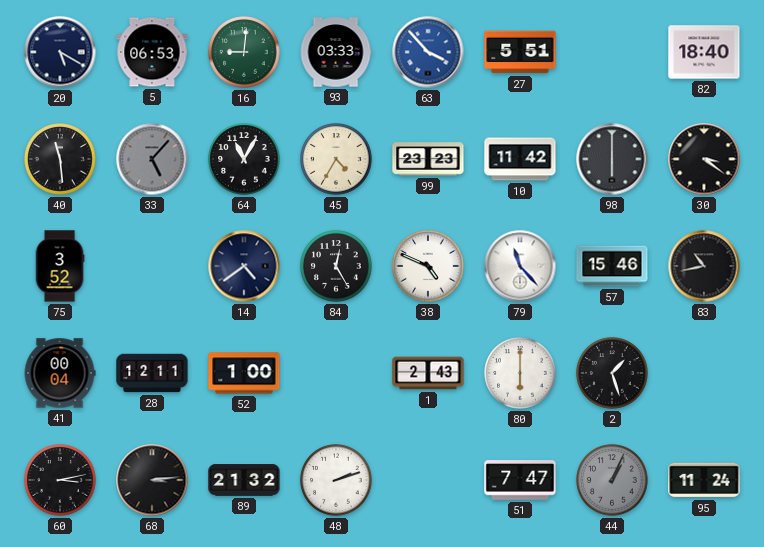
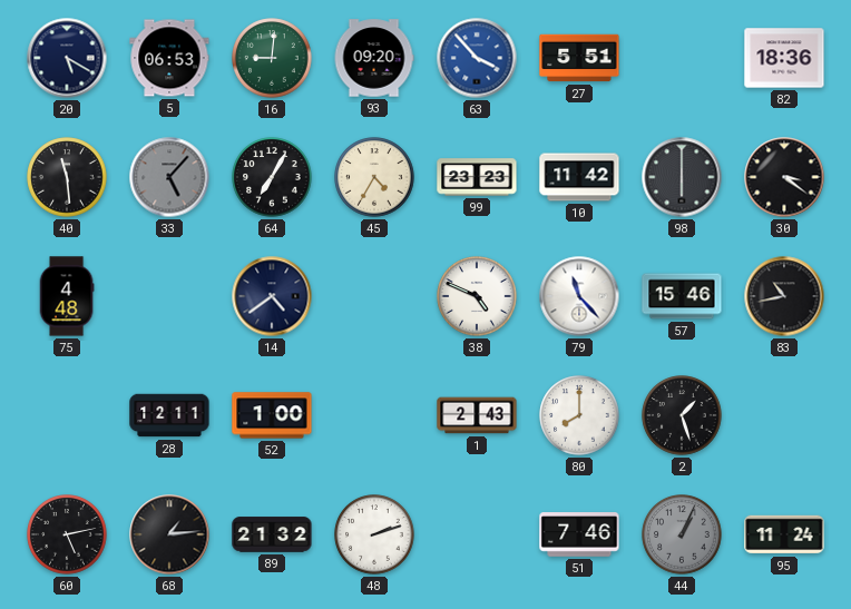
93: 03:33 -> 09:20 (374, 58)
82: 18:40 -> 18:36 (784, 58)
64: 11:05 -> 7:05 (272, 177)
75: 3:52 -> 4:48 (67, 296)
84: 12:25 -> none (336, 266)
41: 00:04 -> none (60, 373)
80: 6:00 -> 8:00 (579, 415)
60: 3:13 -> 5:13 (67, 534)
68: 3:14 -> 1:14 (169, 534)
51: 7:47 -> 7:46 (579, 534)
